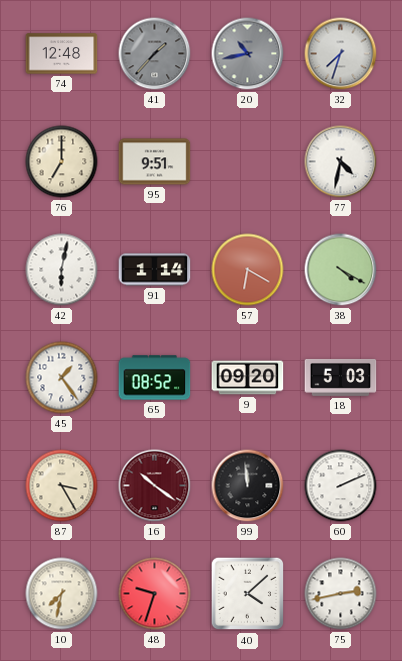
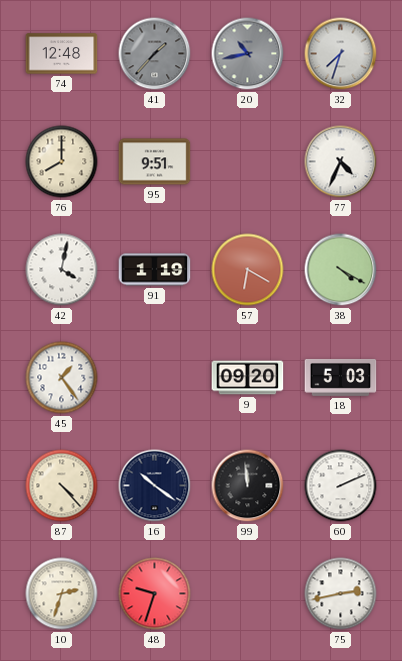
76: 7:00 -> 8:00 (62, 162)
77: 4:32 -> 4:34 (341, 162)
42: 6:02 -> 4:02 (62, 270)
91: 1:14 -> 1:19 (155, 270)
65: 08:52 -> none (155, 378)
87: 3:25 -> 4:23 (62, 486)
16 dial: burgundy -> navy (155, 486)
10: 7:32 -> 2:33 (62, 594)
40: 4:08 -> none (248, 594)
